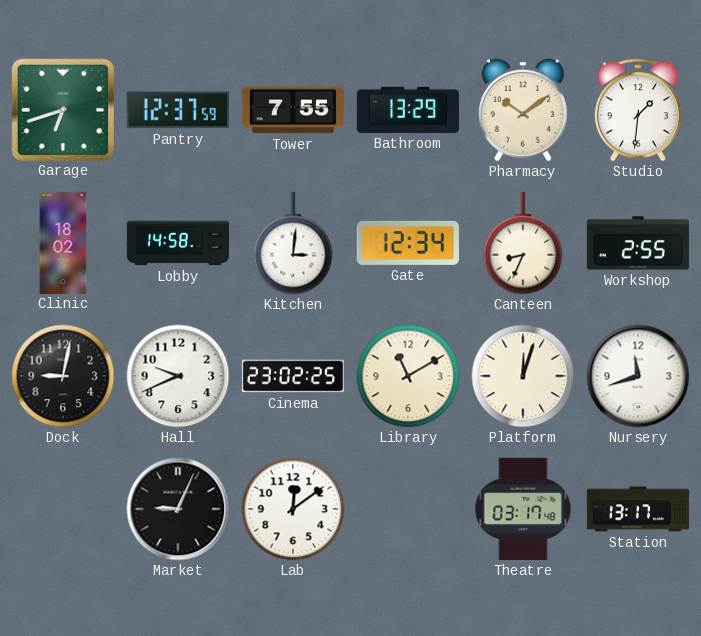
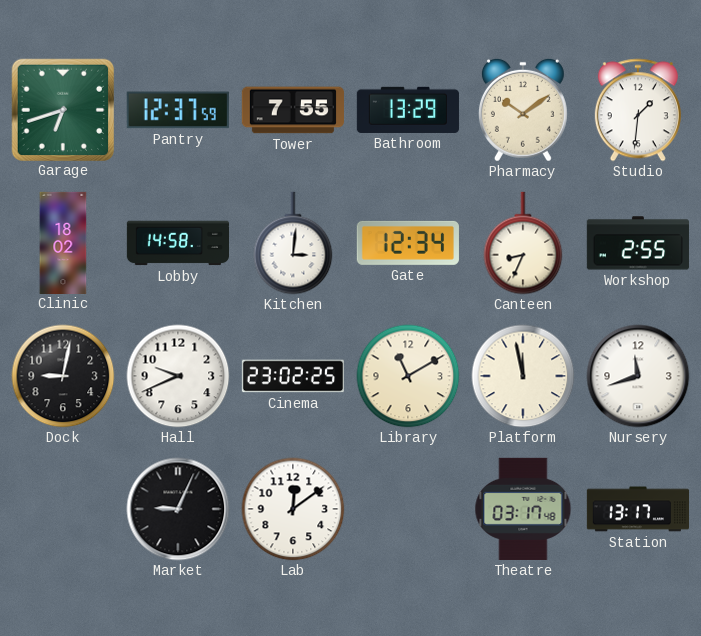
Platform: 12:03 -> 11:58 (523, 376)
